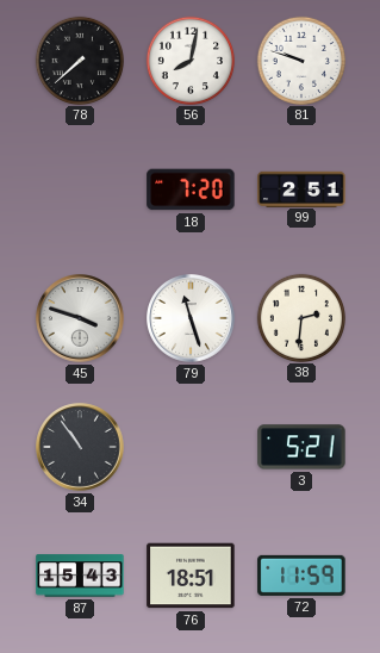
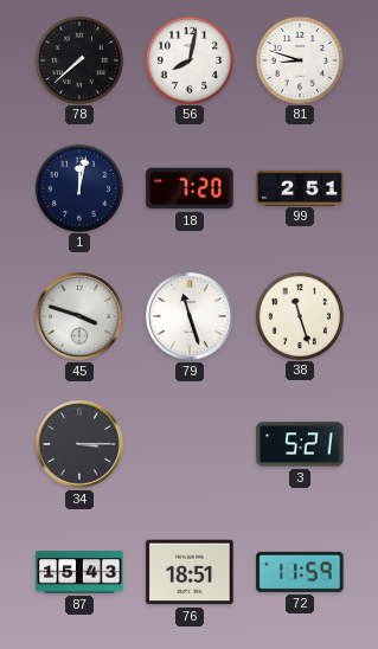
81: 9:48 -> 8:48 (299, 59)
1: none -> 12:02 (78, 187)
38: 2:31 -> 11:27 (299, 315)
34: 10:54 -> 3:15 (79, 444)
